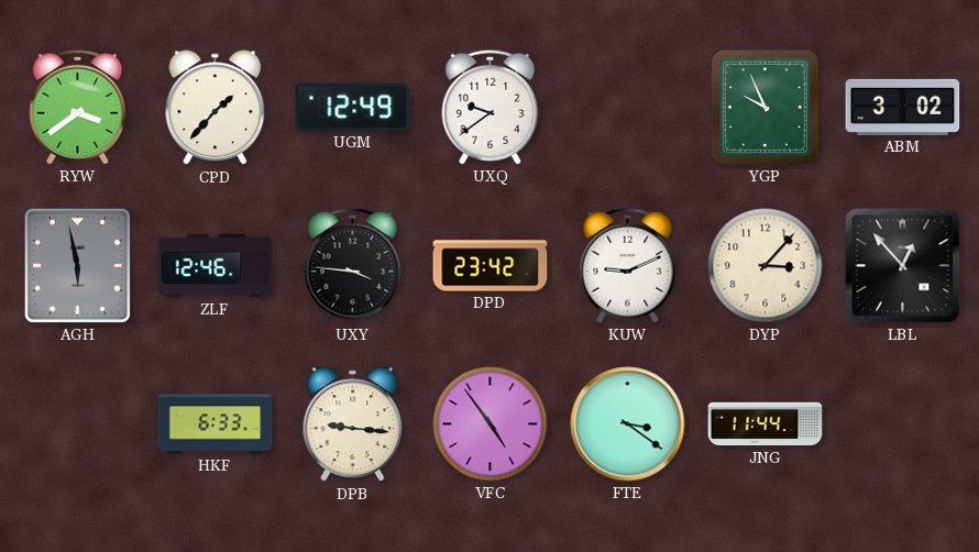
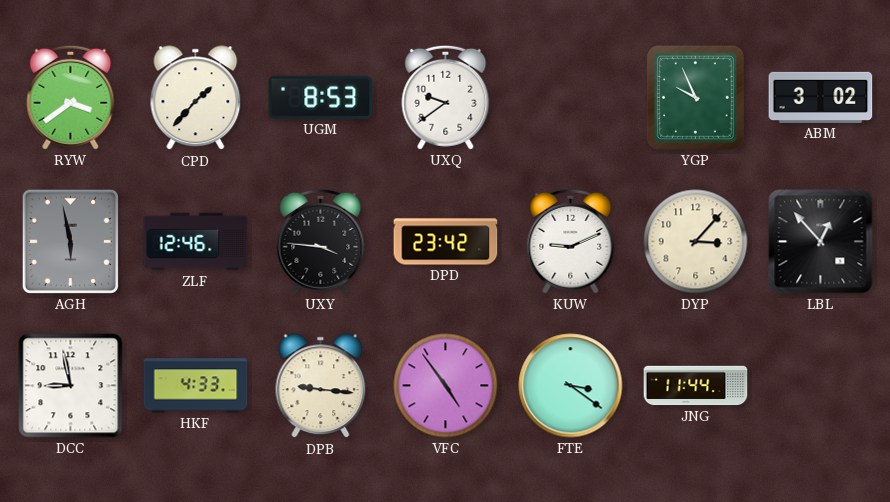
UGM: 12:49 -> 8:53 (321, 97)
DCC: none -> 8:58 (71, 386)
HKF: 6:33 -> 4:33 (196, 386)
